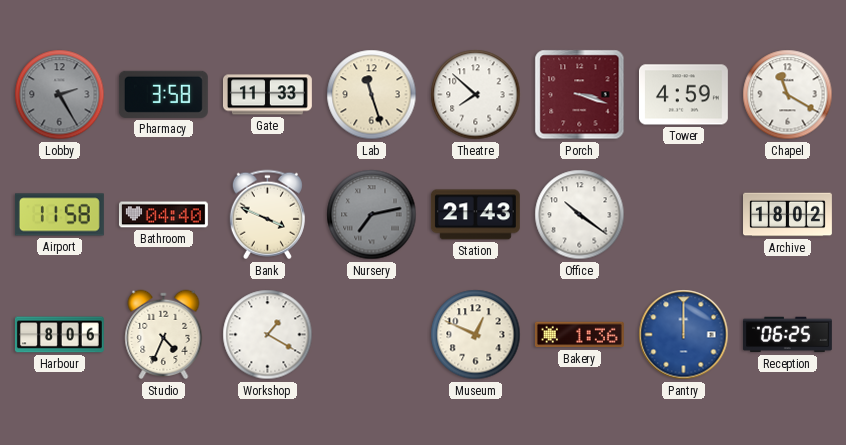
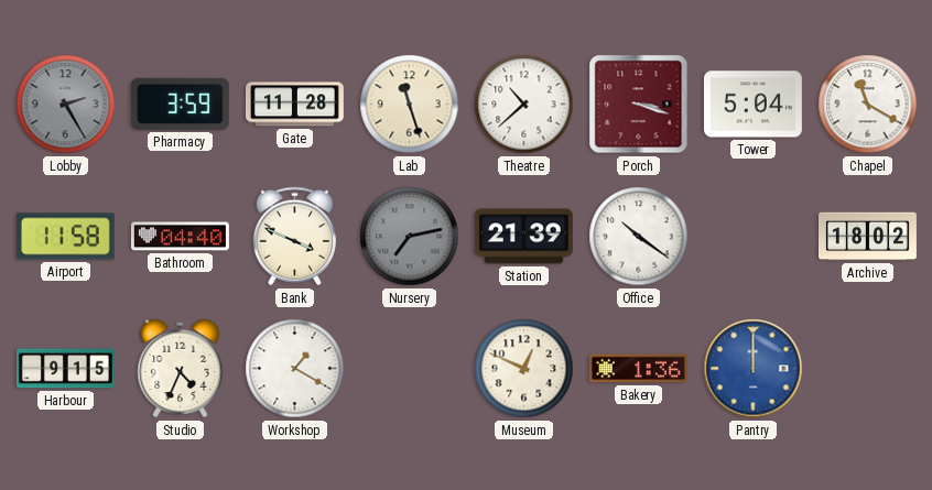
Pharmacy: 3:58 -> 3:59 (180, 104)
Gate: 11:33 -> 11:28 (295, 105)
Theatre: 7:52 -> 10:38 (524, 105)
Tower: 4:59 -> 5:04 (752, 105)
Station: 21:43 -> 21:39 (523, 237)
Harbour: 8:06 -> 9:15 (65, 369)
Reception: 06:25 -> none (787, 335)
